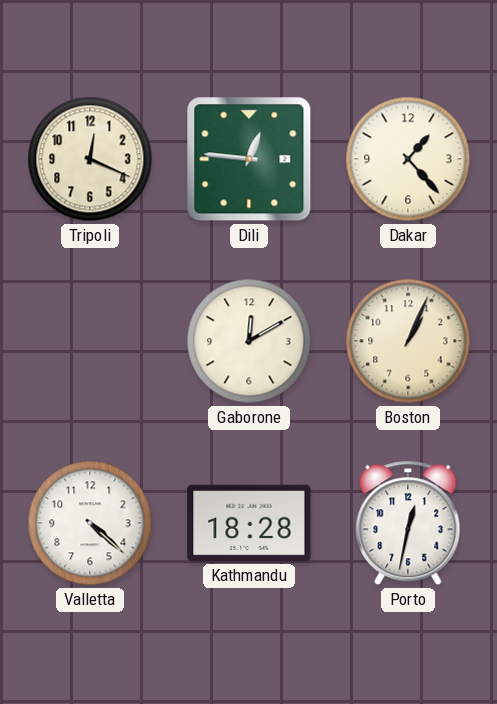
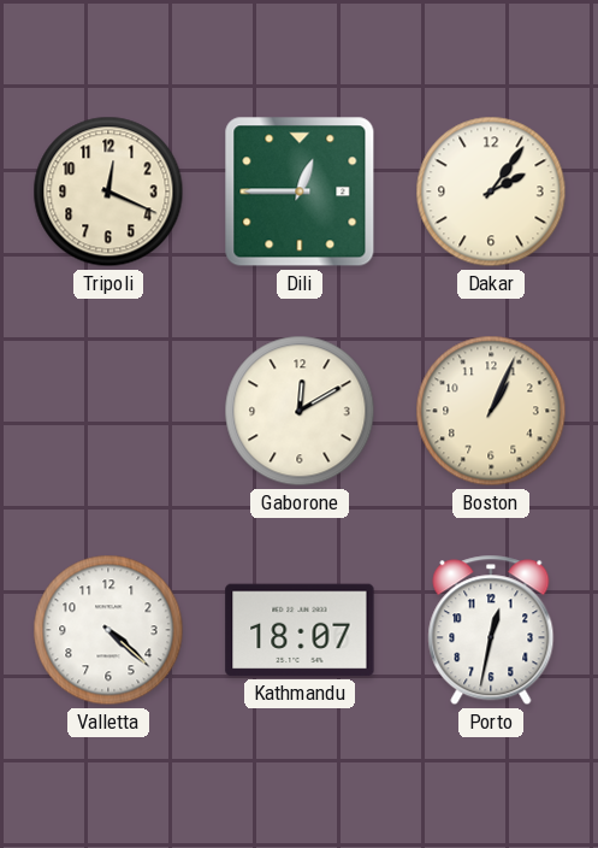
Dili: 12:46 -> 12:45 (300, 192)
Dakar: 1:23 -> 2:06 (491, 192)
Kathmandu: 18:28 -> 18:07 (300, 630)
